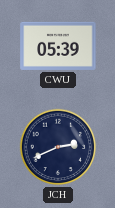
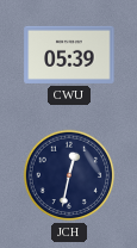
JCH: 2:41 -> 12:32 (69, 175)
